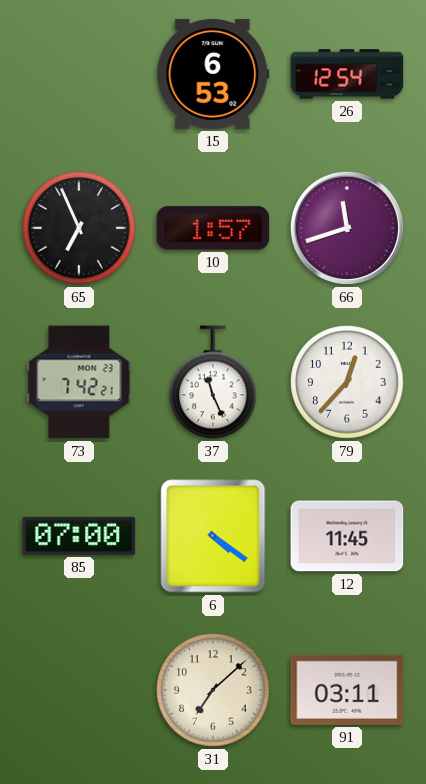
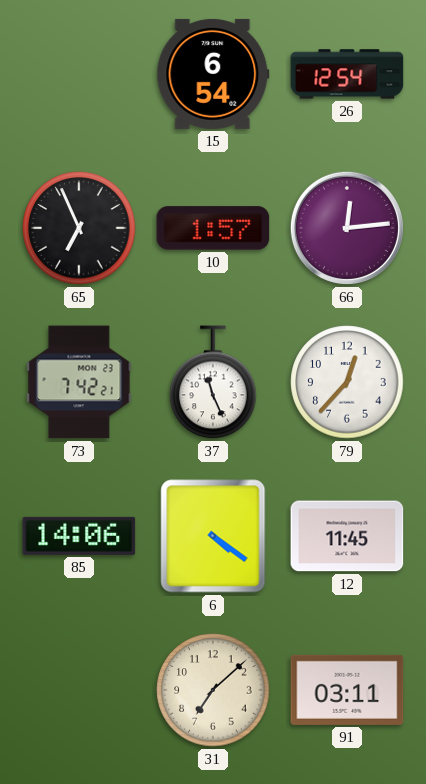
15: 6:53 -> 6:54 (213, 74)
66: 11:42 -> 12:14 (347, 228)
85: 07:00 -> 14:06 (79, 536)
